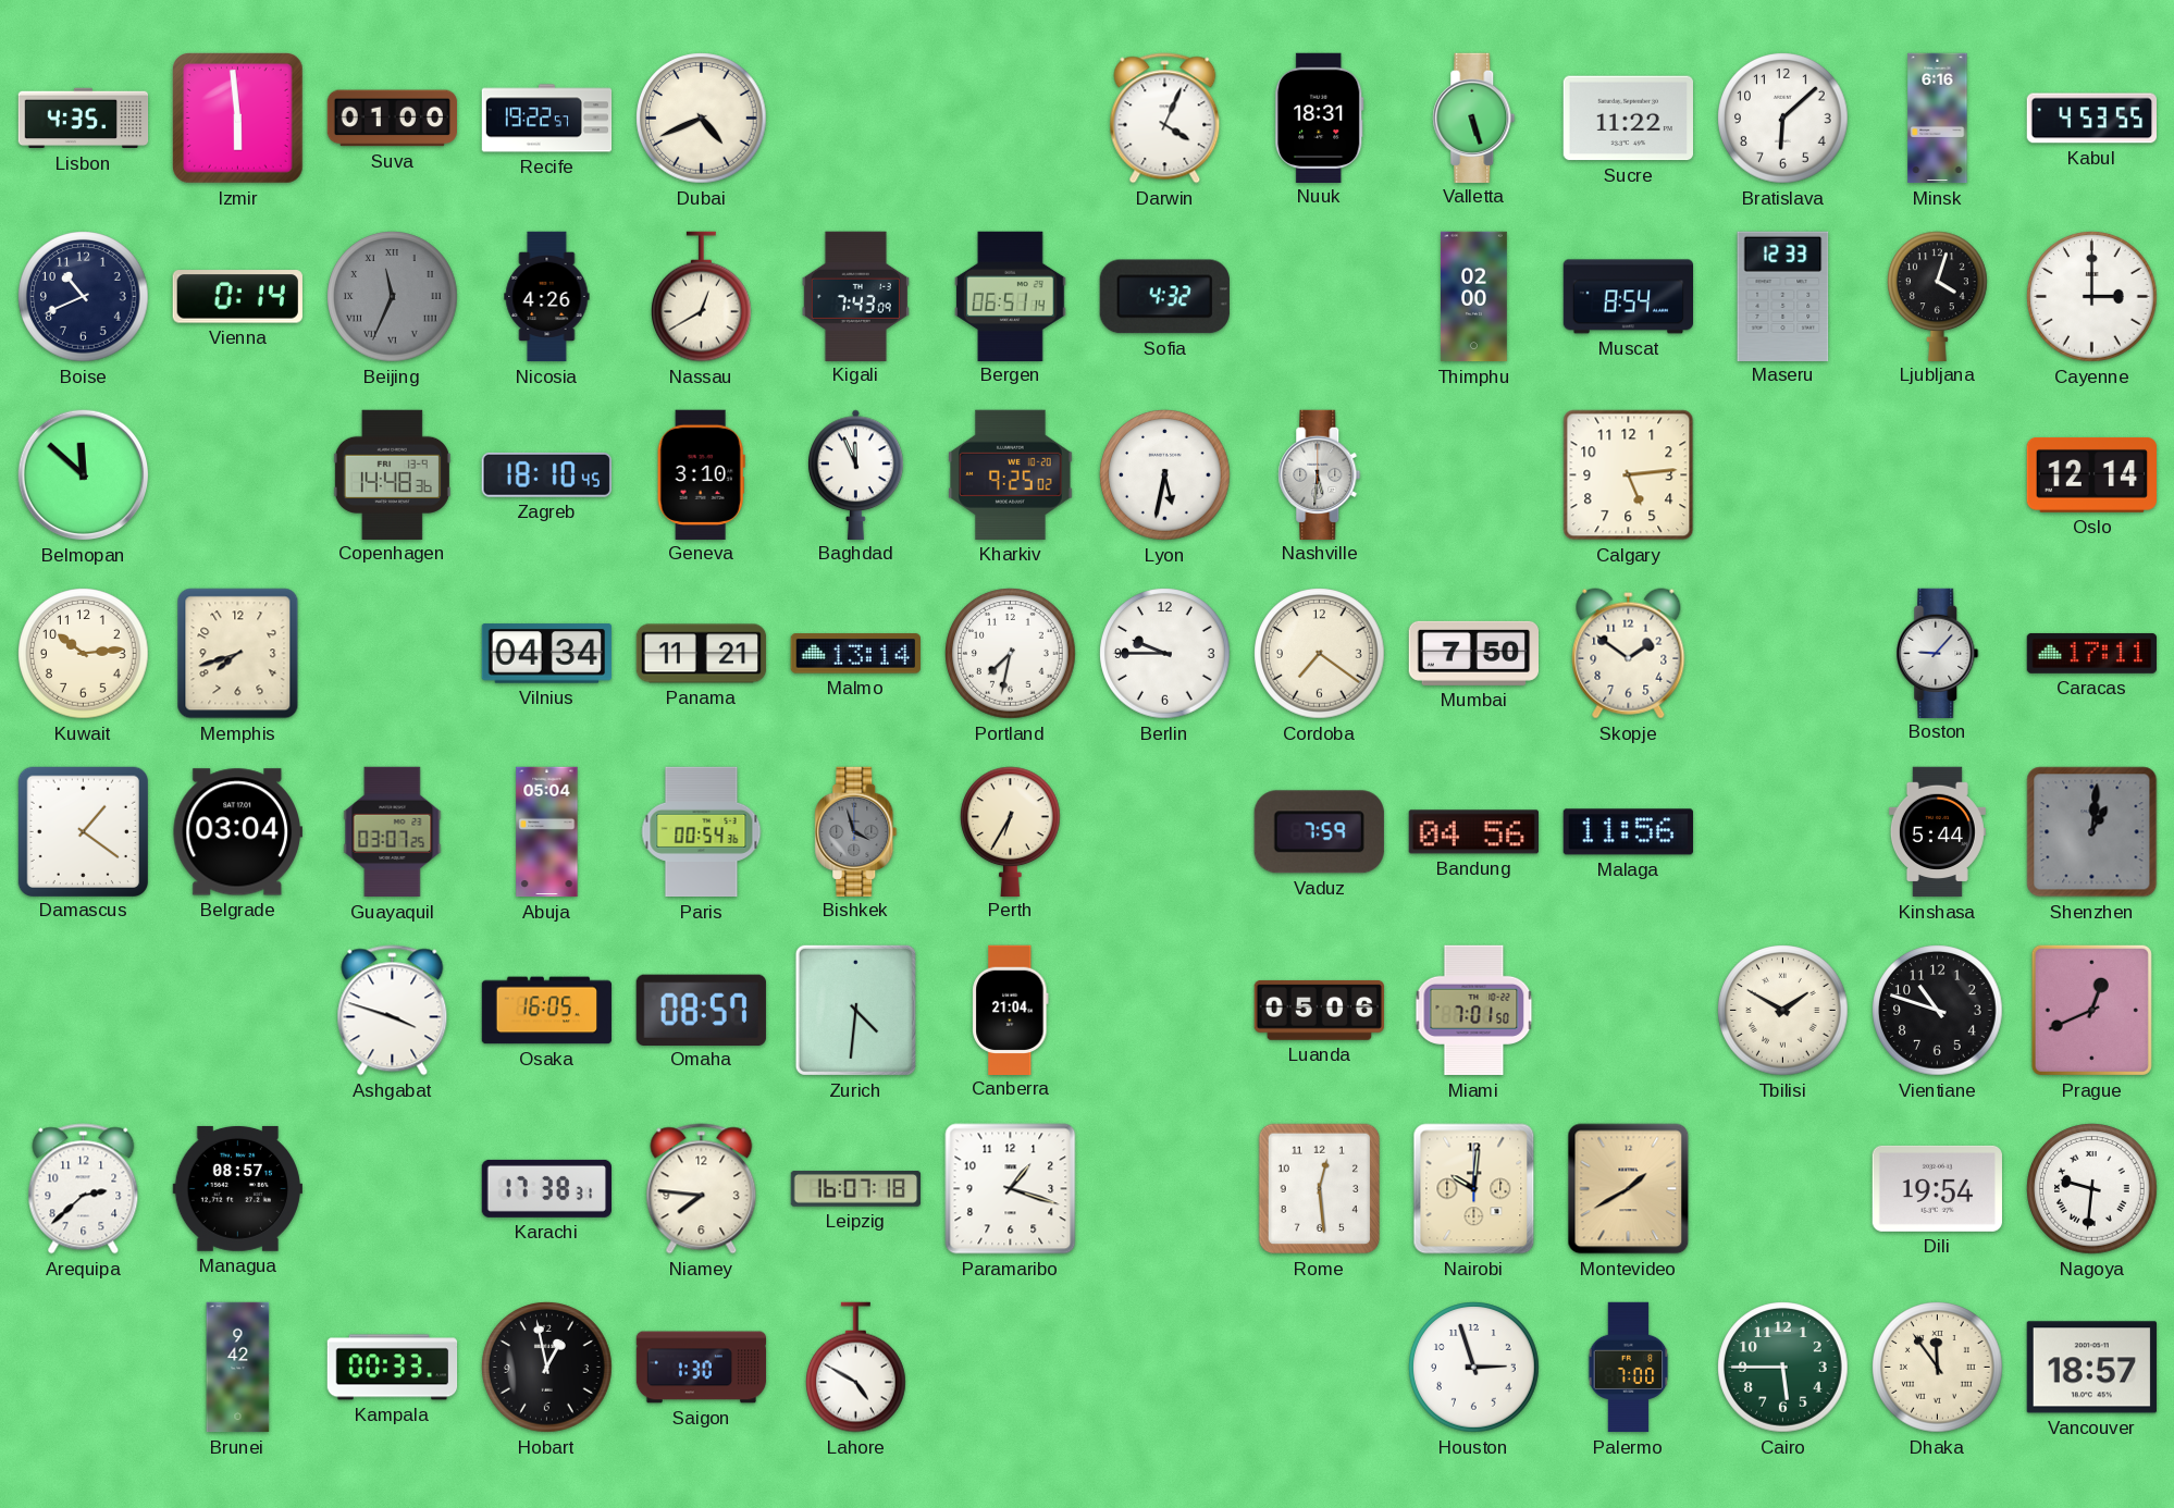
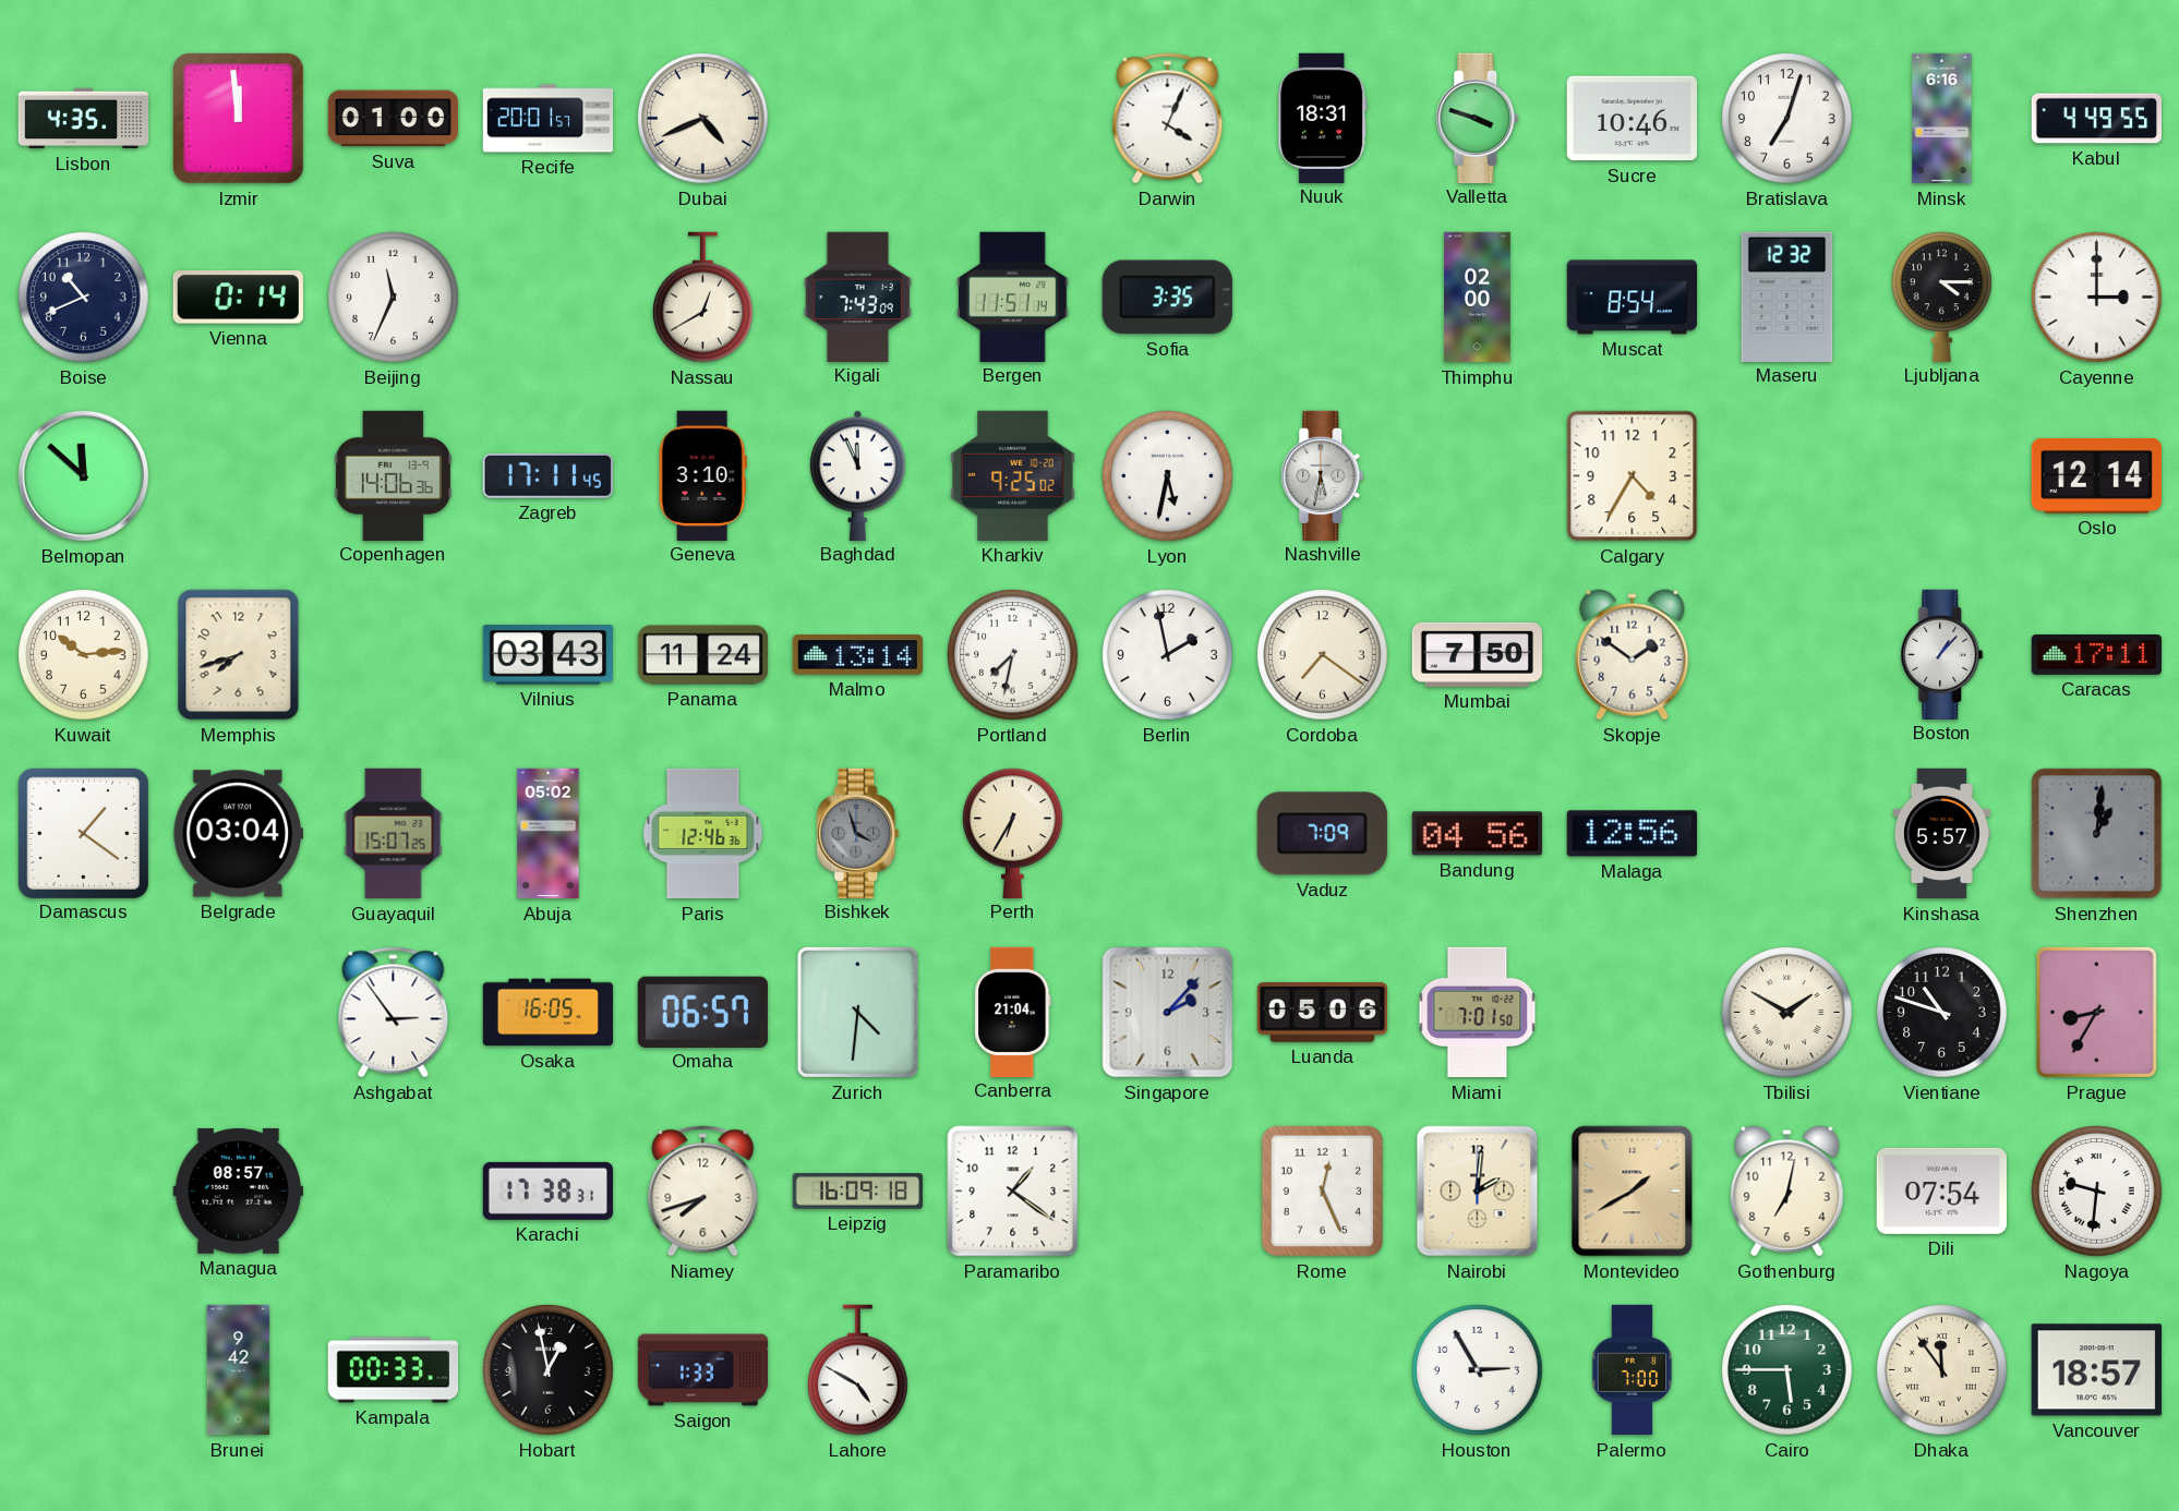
Izmir: 5:59 -> 11:59 (239, 119)
Recife: 19:22 -> 20:01 (549, 119)
Valletta: 5:27 -> 3:48 (1478, 118)
Sucre: 11:22 -> 10:46 (1632, 119)
Bratislava: 6:08 -> 7:03 (1787, 119)
Kabul: 4:53 -> 4:49 (2096, 119)
Beijing dial: grey -> white (394, 298)
Beijing numerals: Roman -> Arabic (394, 298)
Nicosia: 4:26 -> none (547, 297)
Bergen: 06:51 -> 11:51 (1013, 297)
Sofia: 4:32 -> 3:35 (1167, 298)
Maseru: 12:33 -> 12:32 (1787, 297)
Ljubljana: 4:03 -> 4:15 (1942, 297)
Copenhagen: 14:48 -> 14:06 (393, 475)
Zagreb: 18:10 -> 17:11 (547, 475)
Nashville: 5:31 -> 5:32 (1323, 475)
Calgary: 5:14 -> 4:35 (1633, 476)
Vilnius: 04:34 -> 03:43 (547, 655)
Panama: 11:21 -> 11:24 (703, 655)
Berlin: 9:45 -> 1:58 (1168, 655)
Boston: 9:07 -> 1:07 (1942, 654)
Guayaquil: 03:07 -> 15:07 (394, 834)
Abuja: 05:04 -> 05:02 (549, 834)
Paris: 00:54 -> 12:46 (703, 834)
Vaduz: 7:59 -> 7:09 (1322, 834)
Malaga: 11:56 -> 12:56 (1632, 834)
Kinshasa: 5:44 -> 5:57 (1941, 834)
Ashgabat: 3:48 -> 2:54 (394, 1013)
Omaha: 08:57 -> 06:57 (702, 1012)
Singapore: none -> 2:07 (1168, 1013)
Prague: 12:41 -> 8:35 (2096, 1012)
Arequipa: 2:38 -> none (84, 1189)
Niamey: 7:46 -> 7:42 (703, 1192)
Leipzig: 16:07 -> 16:09 (858, 1192)
Paramaribo: 1:18 -> 1:21 (1013, 1192)
Rome: 12:29 -> 12:26 (1322, 1192)
Nairobi: 10:01 -> 2:01 (1478, 1192)
Gothenburg: none -> 7:02 (1787, 1192)
Dili: 19:54 -> 07:54 (1941, 1190)
Saigon: 1:30 -> 1:33 (703, 1370)
Houston: 2:57 -> 2:55 (1478, 1370)
